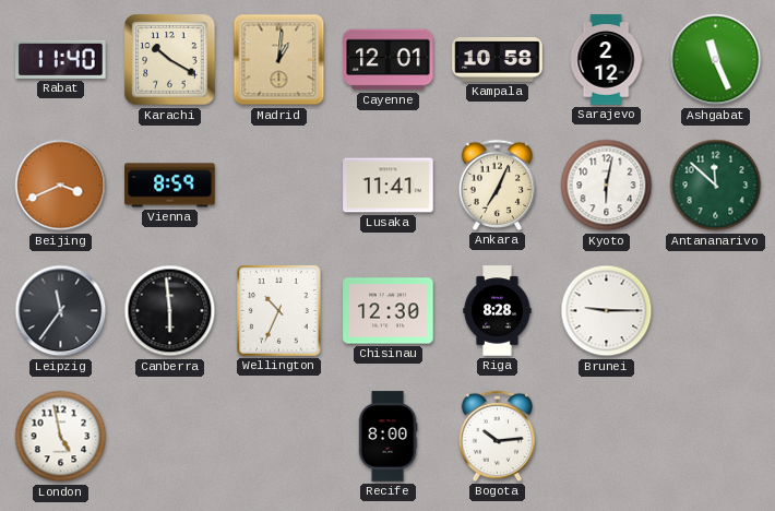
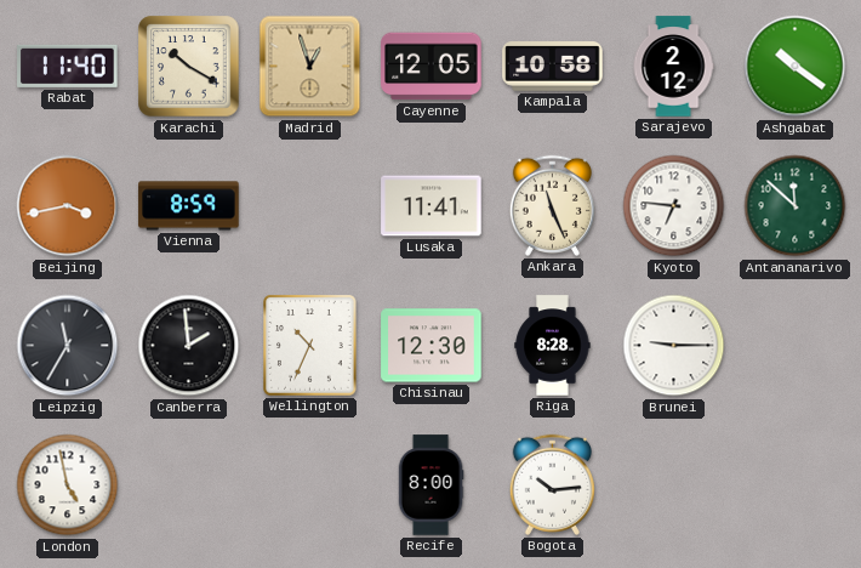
Madrid: 1:01 -> 12:57 (310, 67)
Cayenne: 12:01 -> 12:05 (432, 67)
Ashgabat: 11:26 -> 10:21 (796, 67)
Beijing: 3:41 -> 3:43 (68, 206)
Ankara: 7:04 -> 11:26 (552, 205)
Kyoto: 6:02 -> 6:46 (674, 206)
Leipzig: 11:36 -> 11:35 (68, 346)
Canberra: 5:59 -> 1:59 (189, 346)
